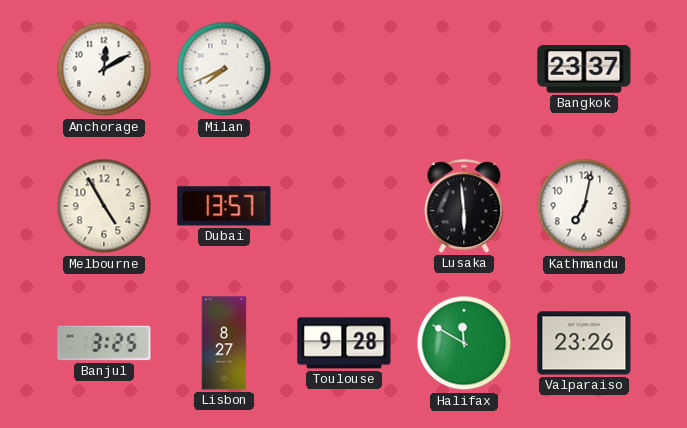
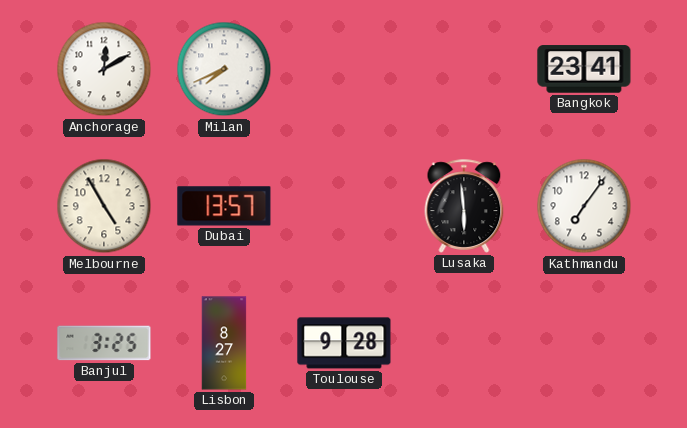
Bangkok: 23:37 -> 23:41 (584, 69)
Kathmandu: 7:02 -> 7:06 (584, 206)
Halifax: 11:50 -> none (464, 343)
Valparaiso: 23:26 -> none (584, 343)
